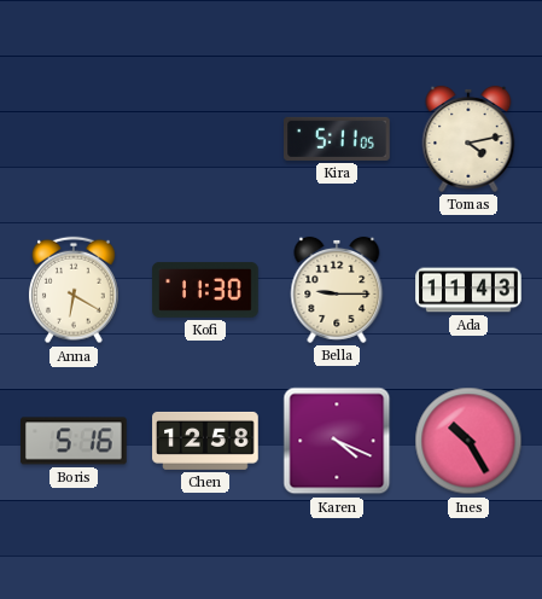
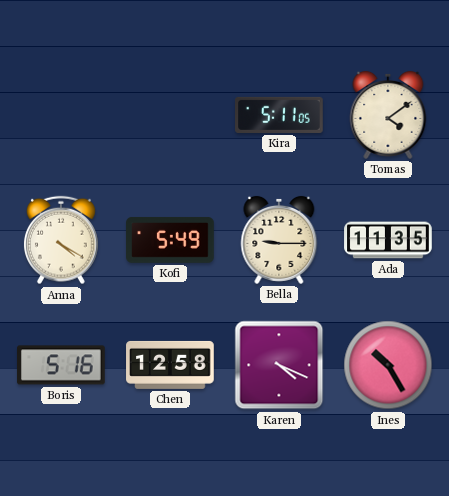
Tomas: 4:13 -> 4:09 (388, 115)
Anna: 6:20 -> 4:20 (61, 240)
Kofi: 11:30 -> 5:49 (170, 240)
Ada: 11:43 -> 11:35 (388, 240)
